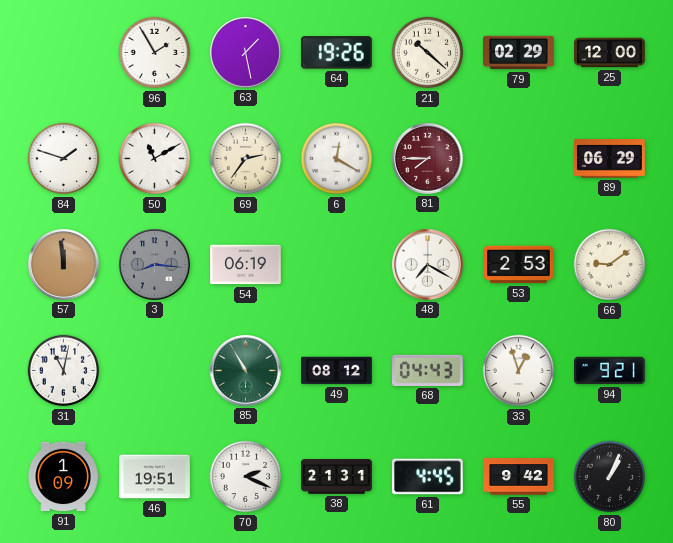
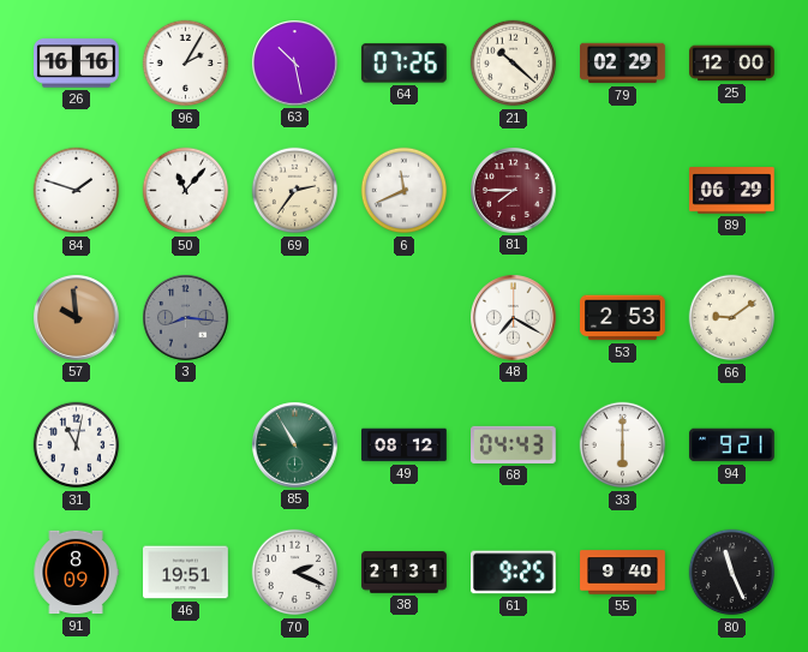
26: none -> 16:16 (77, 64)
96: 1:55 -> 2:05 (186, 64)
63: 1:28 -> 10:28 (295, 64)
64: 19:26 -> 07:26 (403, 64)
50: 11:10 -> 11:07 (186, 191)
6: 12:20 -> 11:41 (405, 191)
57: 11:59 -> 9:59 (77, 318)
54: 06:19 -> none (246, 265)
33: 12:57 -> 6:00 (623, 445)
91: 1:09 -> 8:09 (76, 573)
61: 4:45 -> 9:25 (514, 573)
55: 9:42 -> 9:40 (623, 573)
80: 1:04 -> 11:26 (732, 573)
